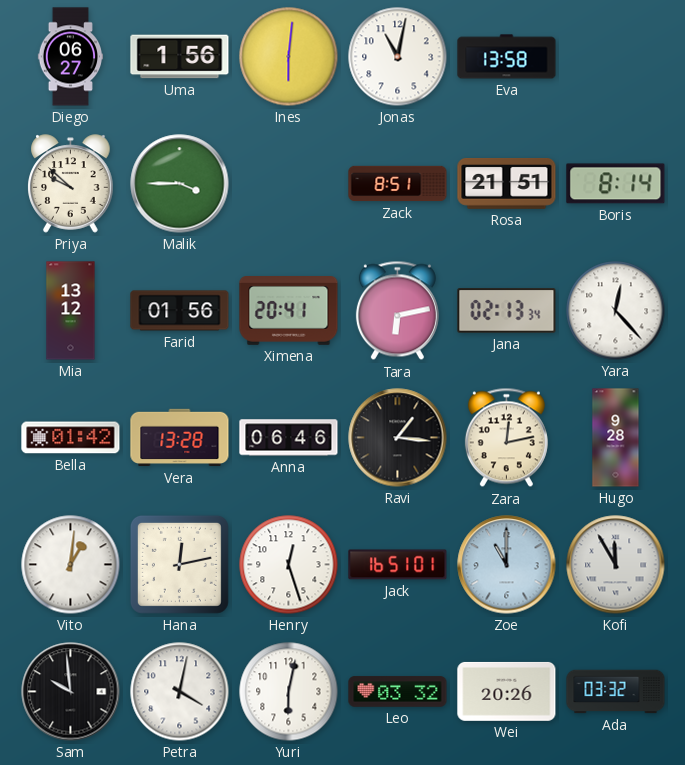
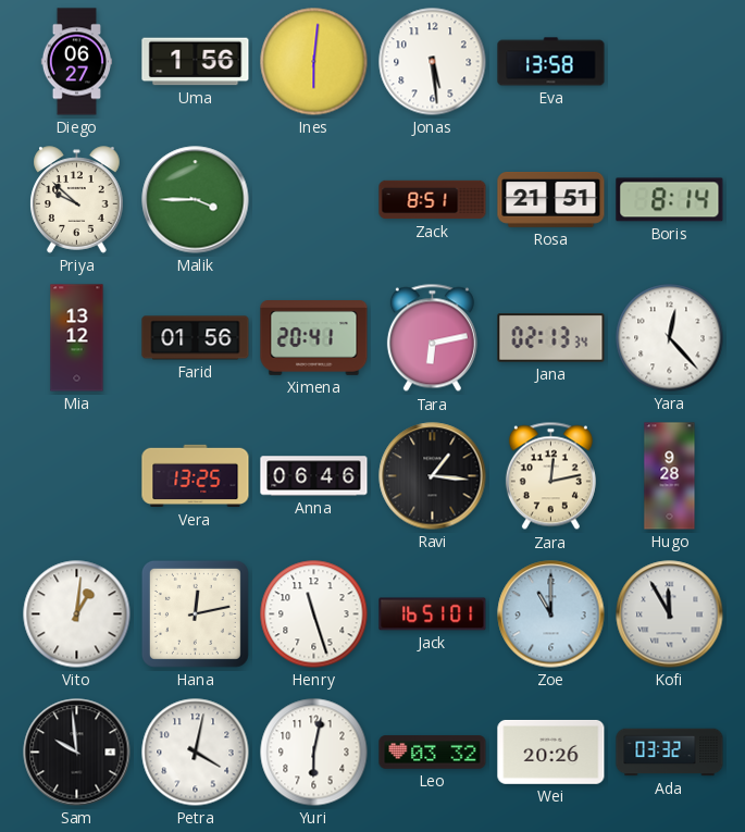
Jonas: 11:02 -> 5:29 (433, 62)
Bella: 01:42 -> none (71, 438)
Vera: 13:28 -> 13:25 (196, 476)
Henry: 12:27 -> 11:27 (314, 614)
